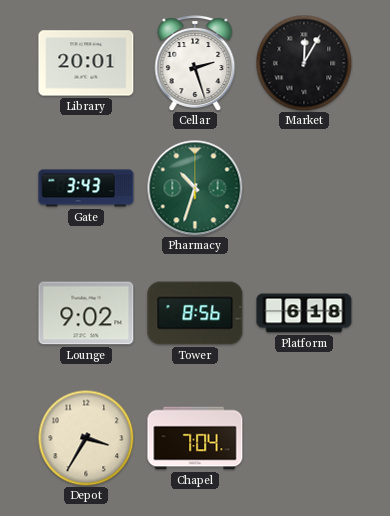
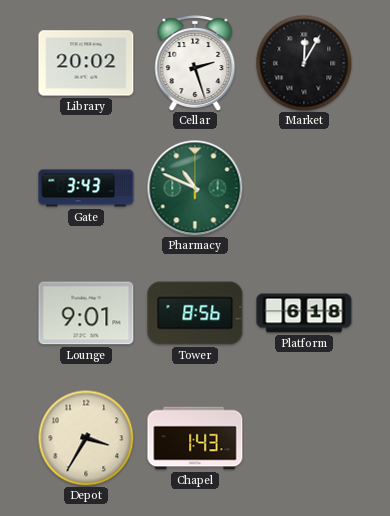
Library: 20:01 -> 20:02 (86, 63)
Pharmacy: 10:33 -> 10:49 (195, 188)
Lounge: 9:02 -> 9:01 (86, 313)
Chapel: 7:04 -> 1:43 (195, 438)
